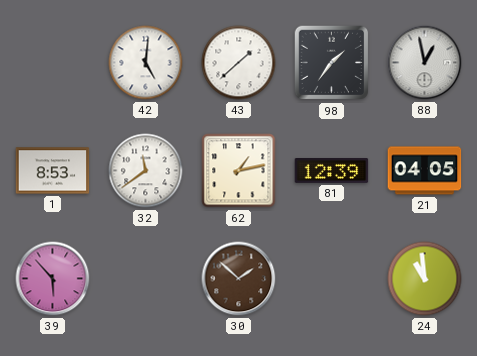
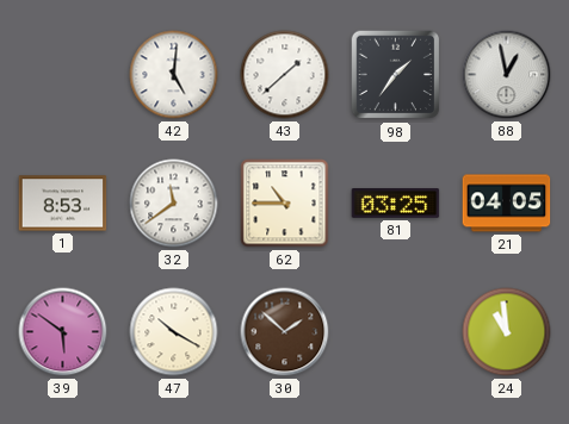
62: 1:13 -> 10:45 (285, 204)
81: 12:39 -> 03:25 (396, 204)
39: 5:53 -> 5:51 (63, 332)
47: none -> 10:20 (174, 332)
